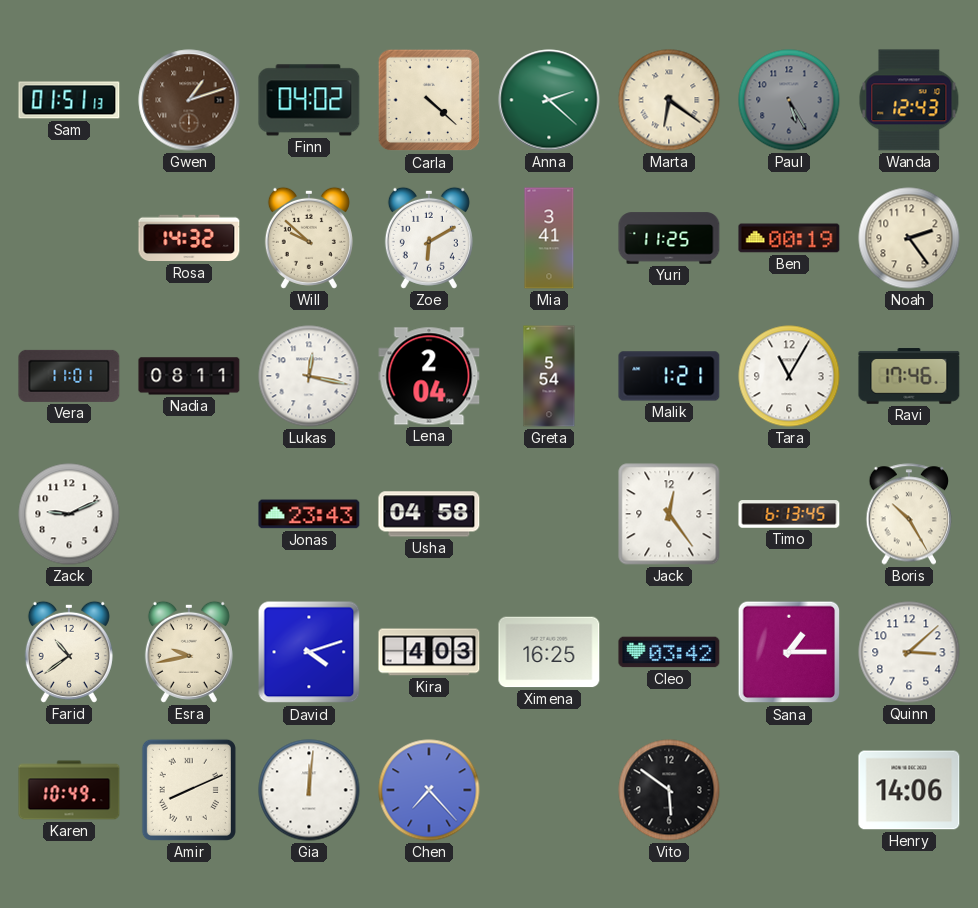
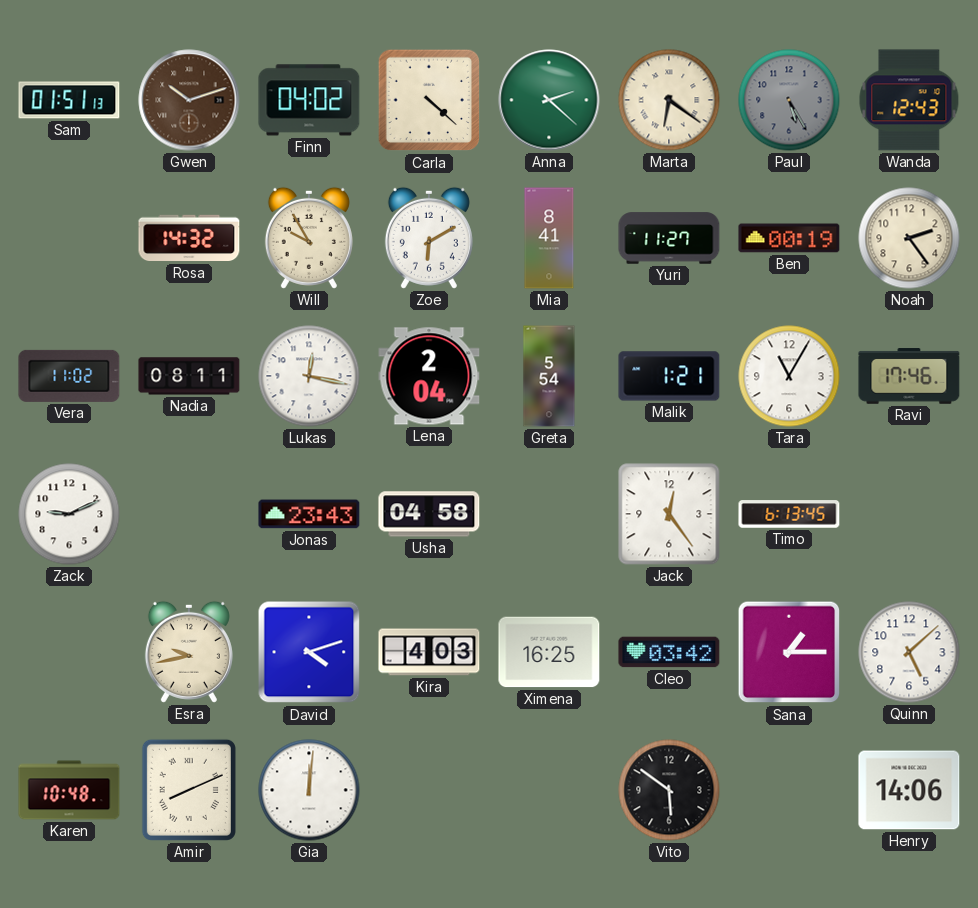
Gwen: 1:12 -> 10:12 (189, 100)
Will: 9:52 -> 9:55 (309, 238)
Mia: 3:41 -> 8:41 (549, 238)
Yuri: 11:25 -> 11:27 (669, 238)
Vera: 11:01 -> 11:02 (69, 376)
Boris: 10:25 -> none (909, 514)
Farid: 10:39 -> none (69, 652)
Quinn: 3:08 -> 5:08 (909, 652)
Karen: 10:49 -> 10:48 (69, 790)
Chen: 7:23 -> none (429, 790)
